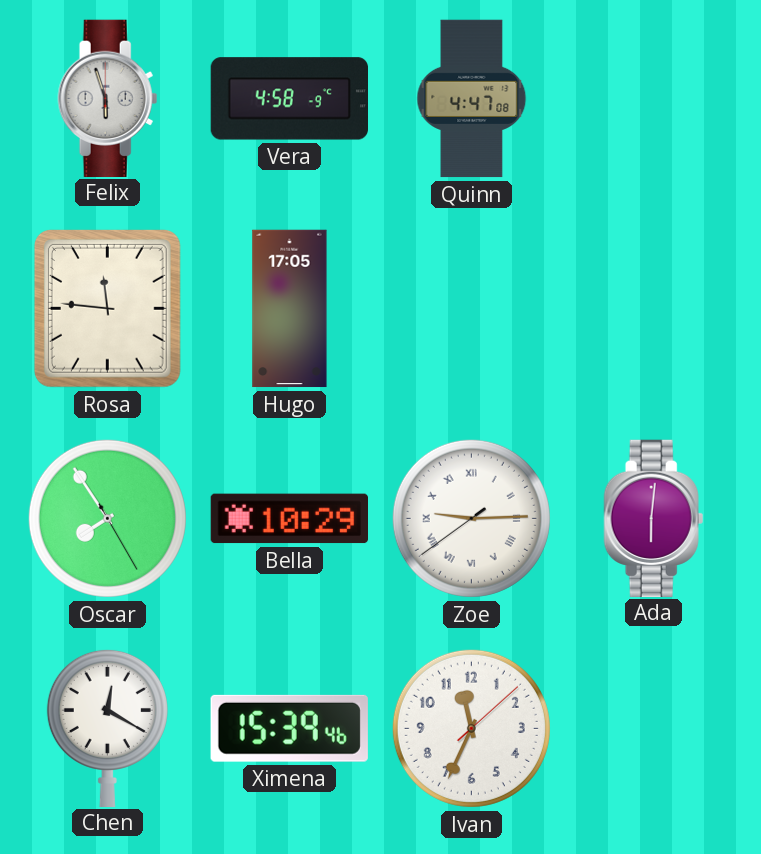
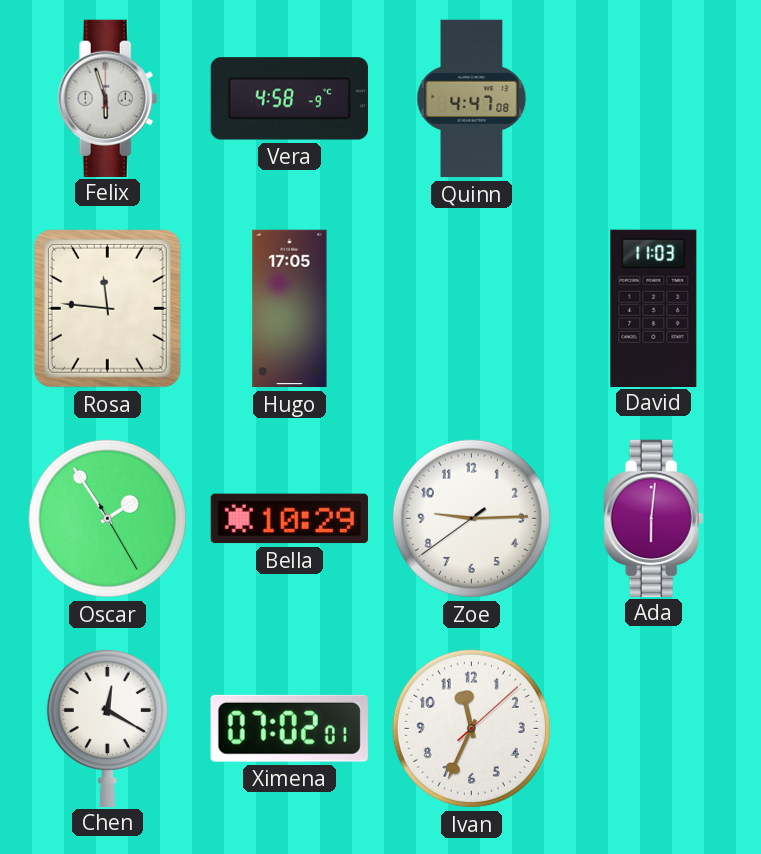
David: none -> 11:03 (654, 308)
Oscar: 7:54 -> 1:54 (107, 518)
Zoe numerals: Roman -> Arabic (471, 518)
Ximena: 15:39 -> 07:02 (289, 728)
